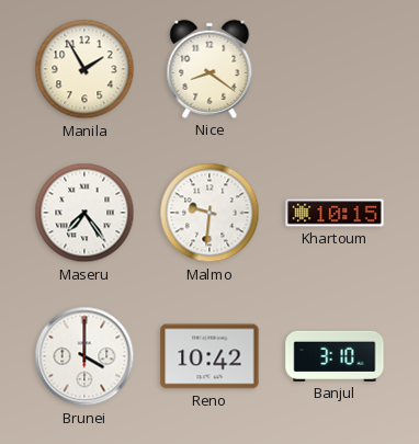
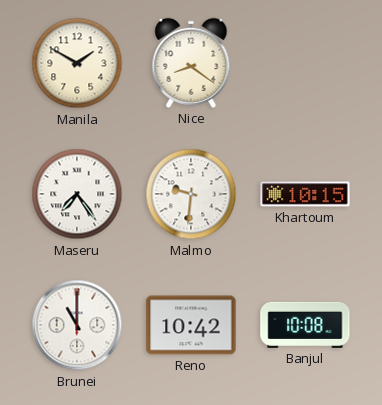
Manila: 1:55 -> 1:50 (77, 63)
Brunei: 4:00 -> 11:00 (77, 325)
Banjul: 3:10 -> 10:08 (305, 325)
